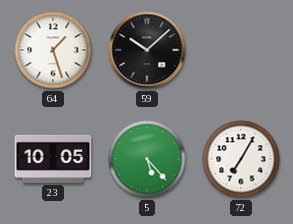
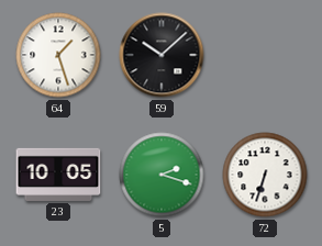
5: 5:23 -> 2:18 (162, 175)
72: 7:05 -> 6:33 (265, 175)
